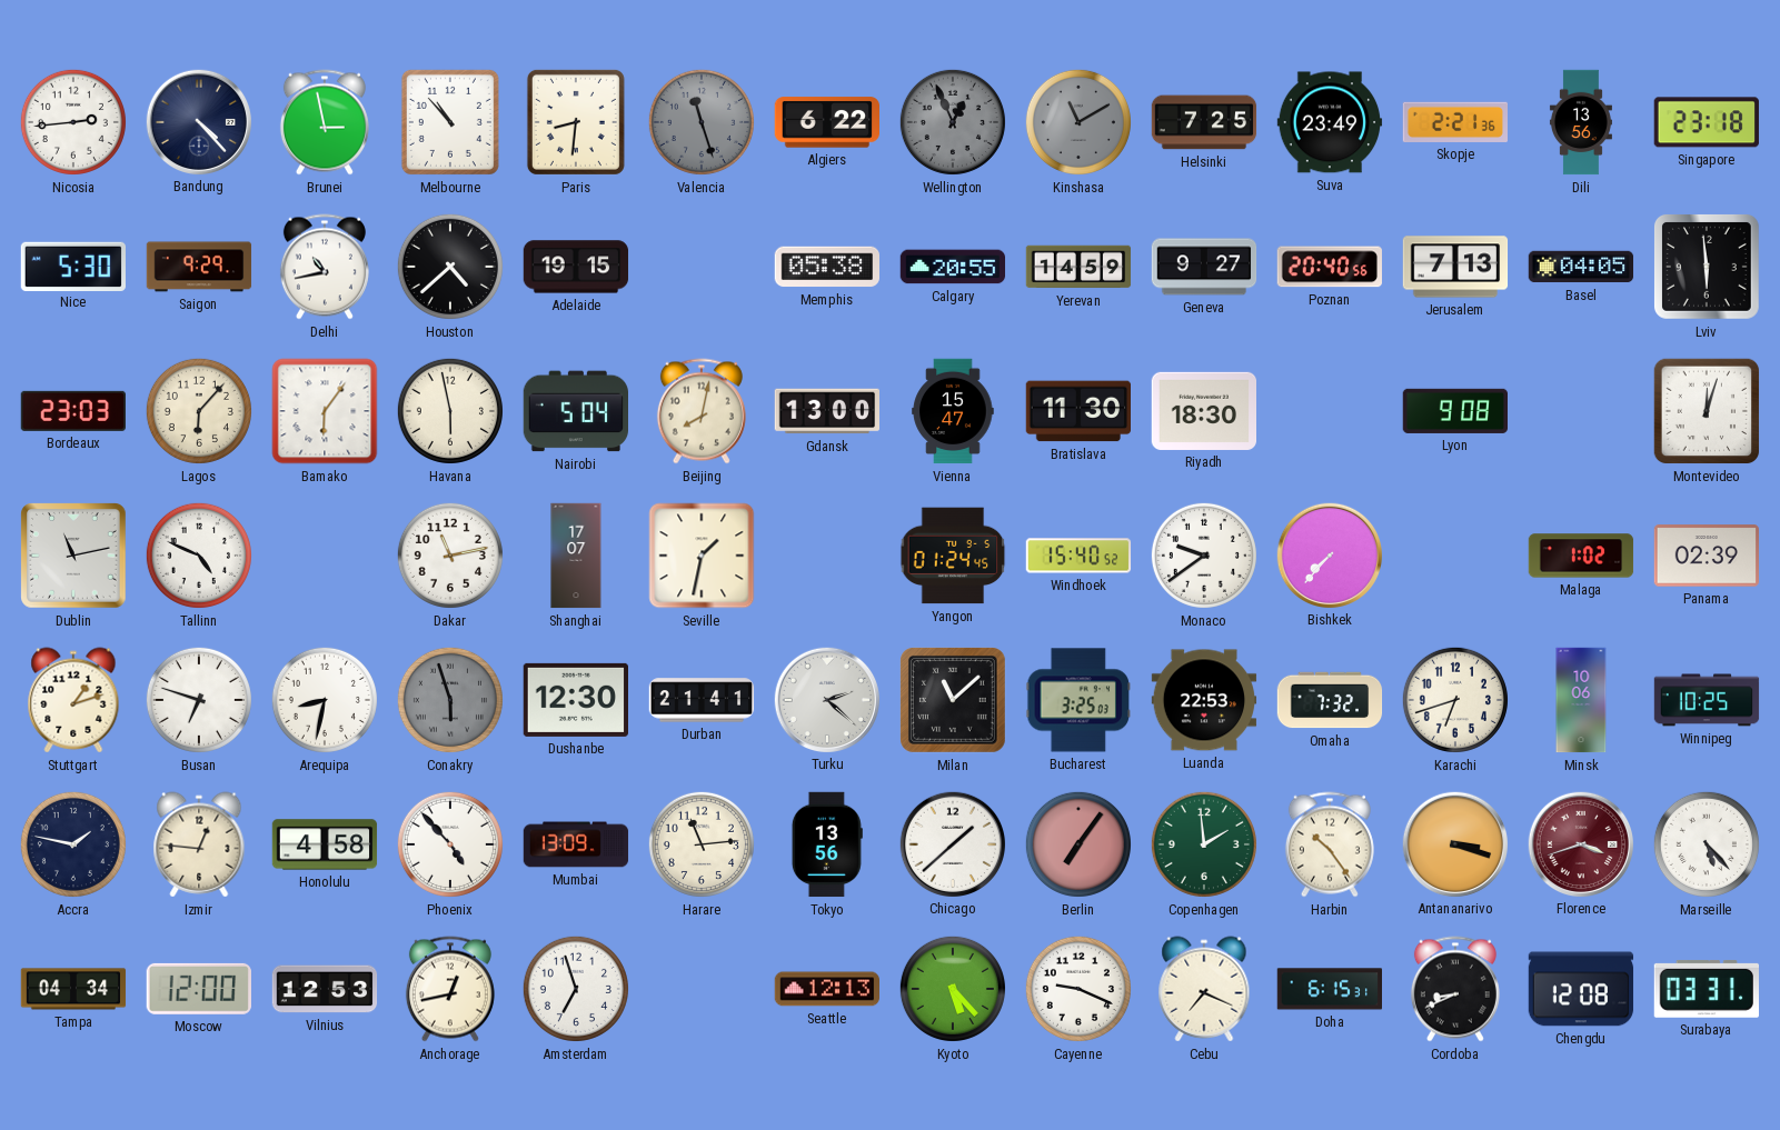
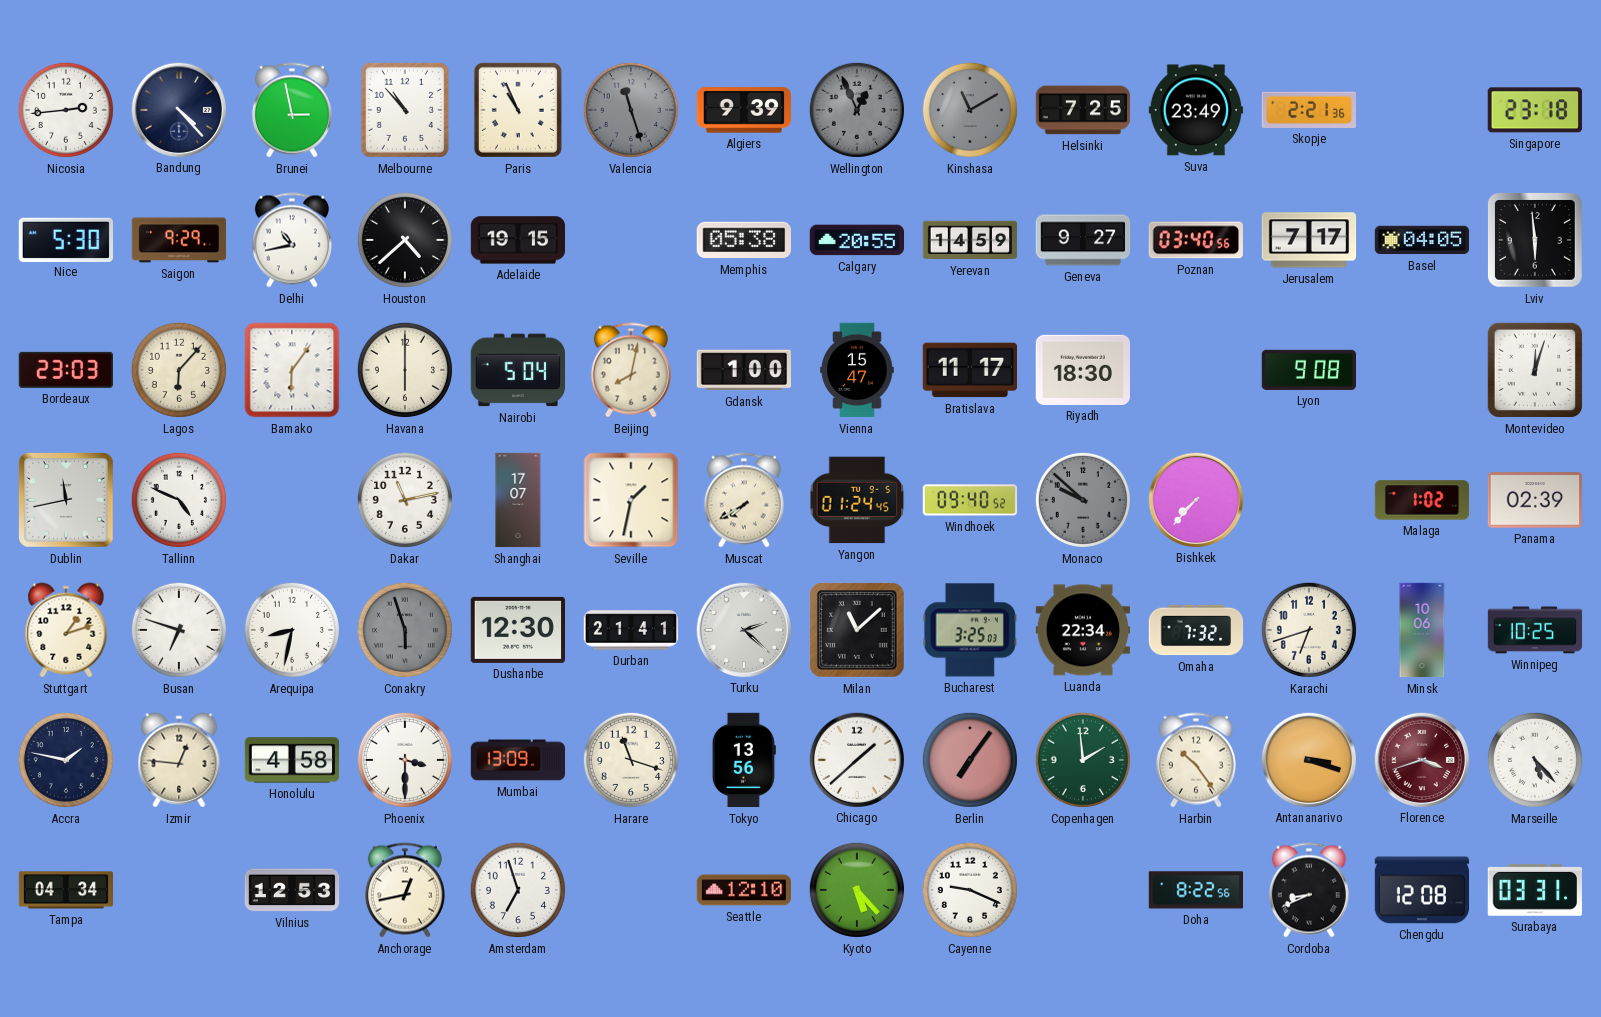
Paris: 8:31 -> 10:56 (518, 110)
Algiers: 6:22 -> 9:39 (743, 110)
Dili: 13:56 -> none (1581, 122)
Poznan: 20:40 -> 03:40 (1196, 240)
Jerusalem: 7:13 -> 7:17 (1309, 240)
Havana: 5:58 -> 6:00 (405, 370)
Gdansk: 13:00 -> 1:00 (743, 370)
Bratislava: 11:30 -> 11:17 (969, 370)
Dublin: 11:13 -> 11:43 (67, 501)
Muscat: none -> 7:40 (744, 500)
Windhoek: 15:40 -> 09:40 (970, 500)
Monaco: 9:39 -> 9:52 (1083, 500)
Monaco dial: white -> grey (1083, 500)
Luanda: 22:53 -> 22:34 (1083, 630)
Phoenix: 4:53 -> 3:30 (405, 760)
Harare: 11:14 -> 11:18 (631, 760)
Moscow: 12:00 -> none (199, 989)
Seattle: 12:13 -> 12:10 (744, 890)
Cebu: 7:19 -> none (1204, 989)
Doha: 6:15 -> 8:22 (1195, 890)
